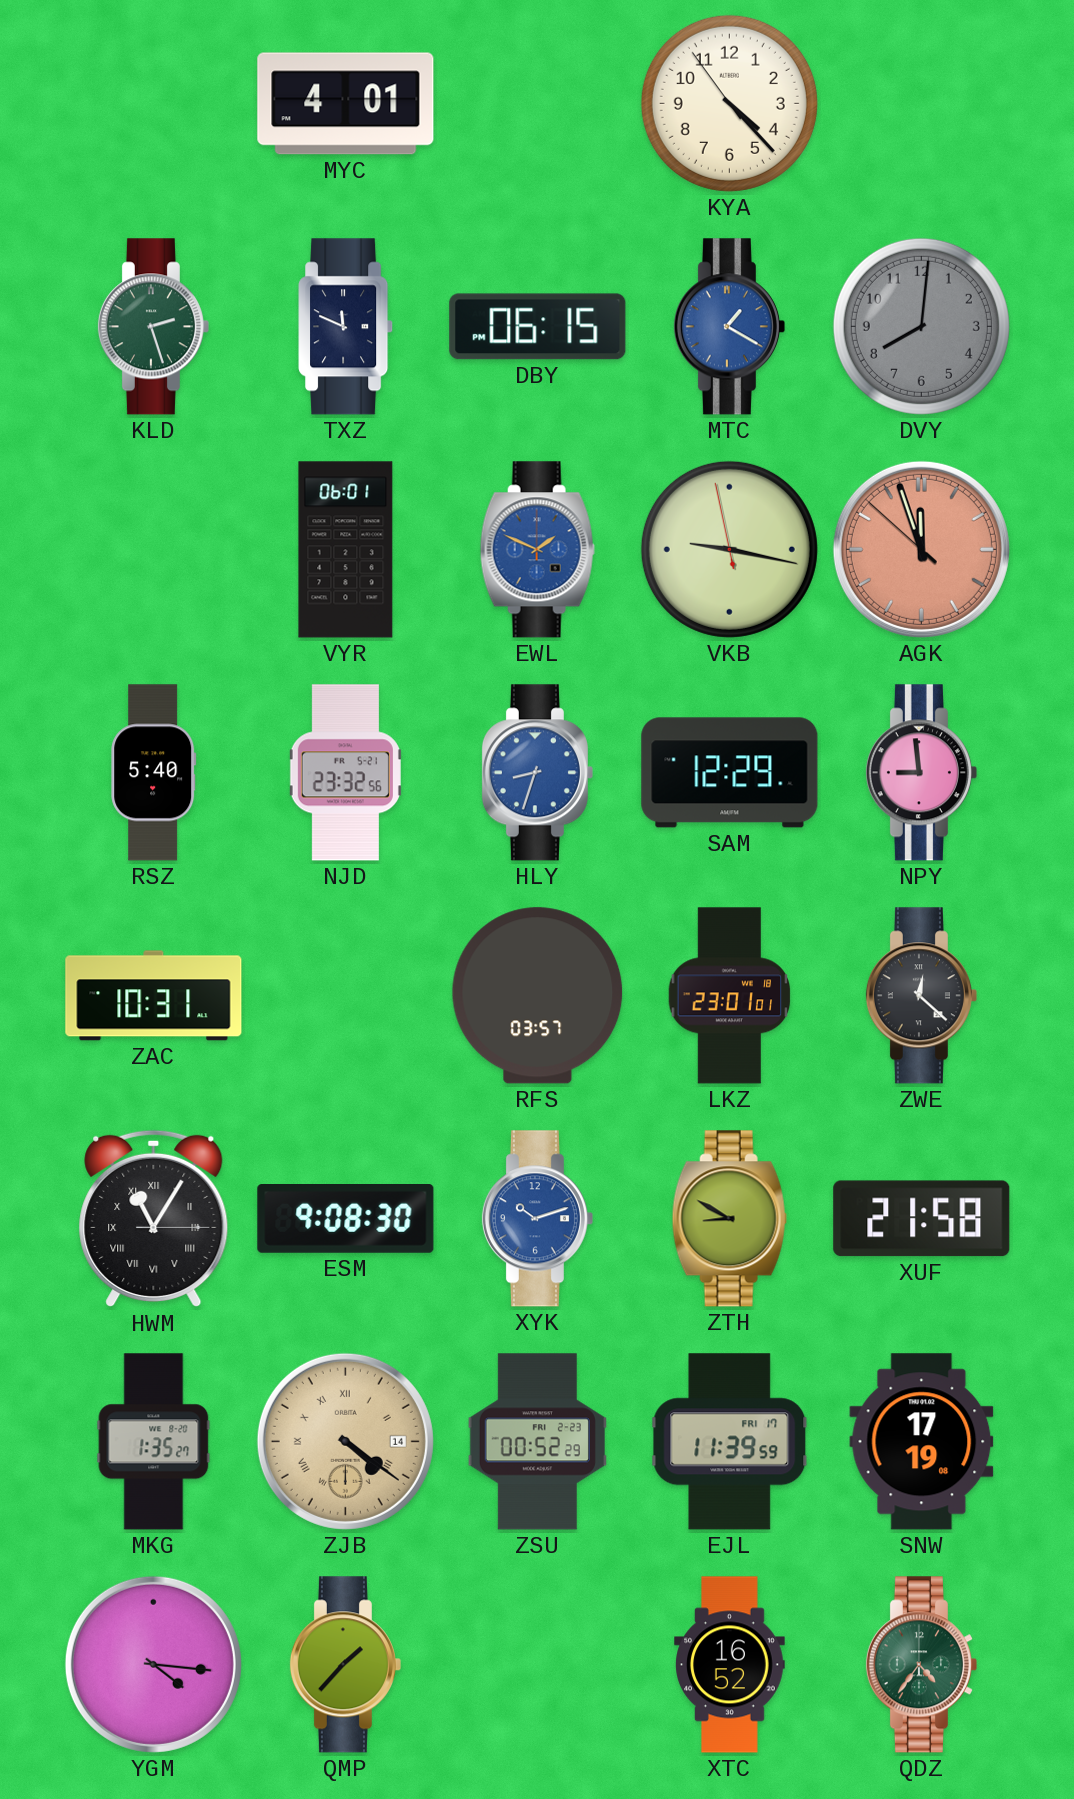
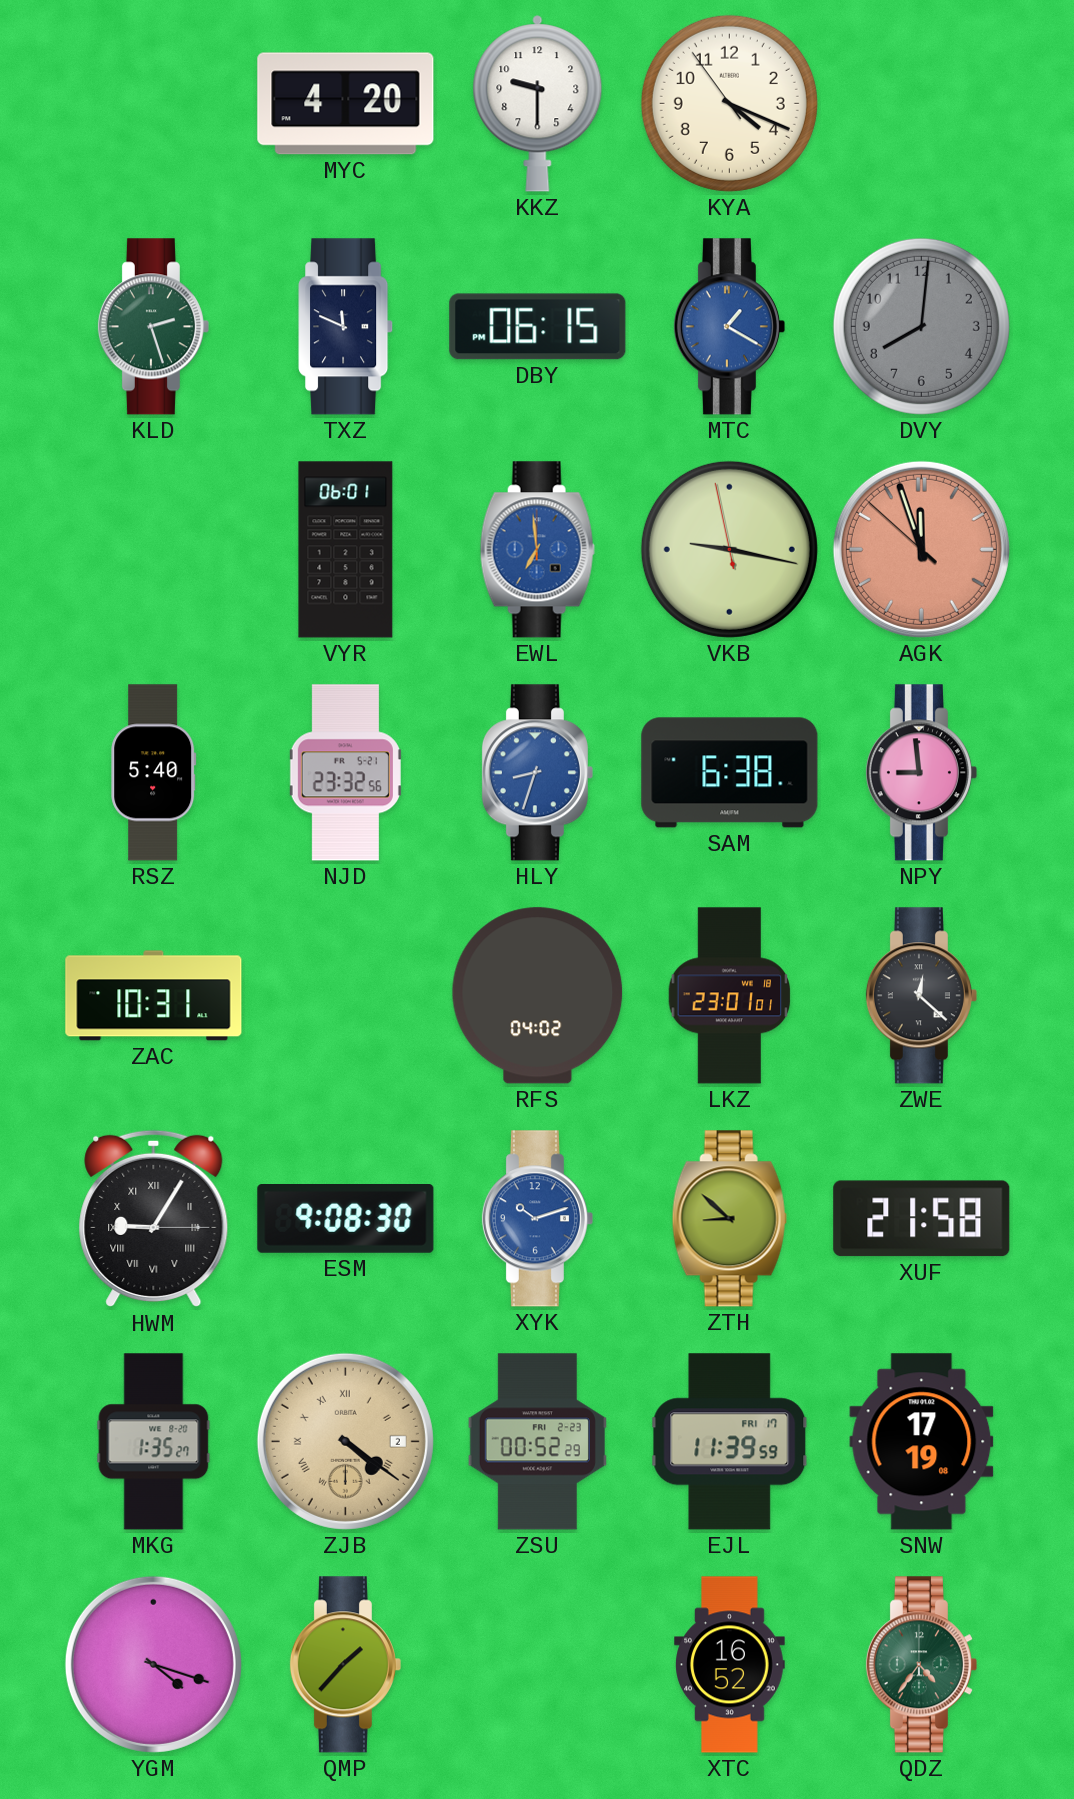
MYC: 4:01 -> 4:20 (346, 104)
KKZ: none -> 9:30 (538, 104)
KYA: 4:22 -> 4:18 (729, 103)
EWL: 1:49 -> 6:59 (537, 550)
SAM: 12:29 -> 6:38 (730, 773)
RFS: 03:57 -> 04:02 (538, 996)
HWM: 11:05 -> 9:05 (154, 1219)
ZTH: 8:50 -> 8:52 (729, 1219)
ZJB date: 14 -> 2 (345, 1441)
YGM: 4:16 -> 4:18 (153, 1664)
